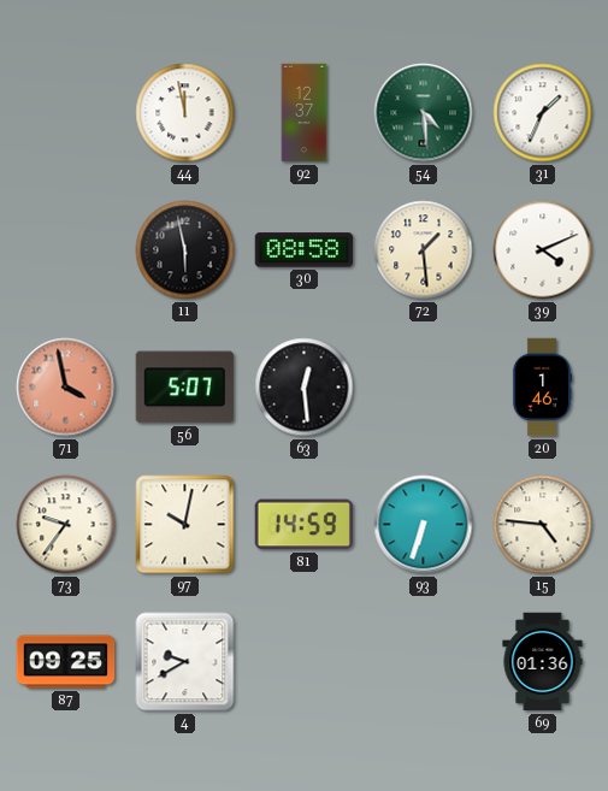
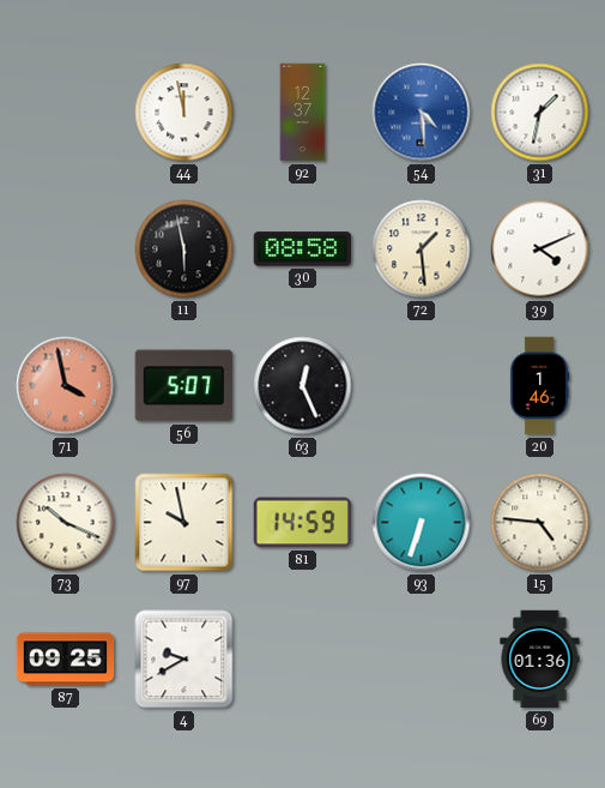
54 dial: green -> blue (422, 113)
31: 1:34 -> 1:32 (540, 113)
63: 12:29 -> 12:26 (303, 386)
73: 9:36 -> 10:19 (66, 523)
97: 10:02 -> 9:58 (184, 523)
